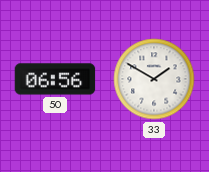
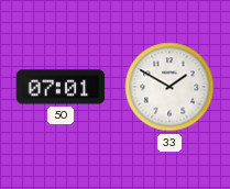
50: 06:56 -> 07:01 (61, 87)
